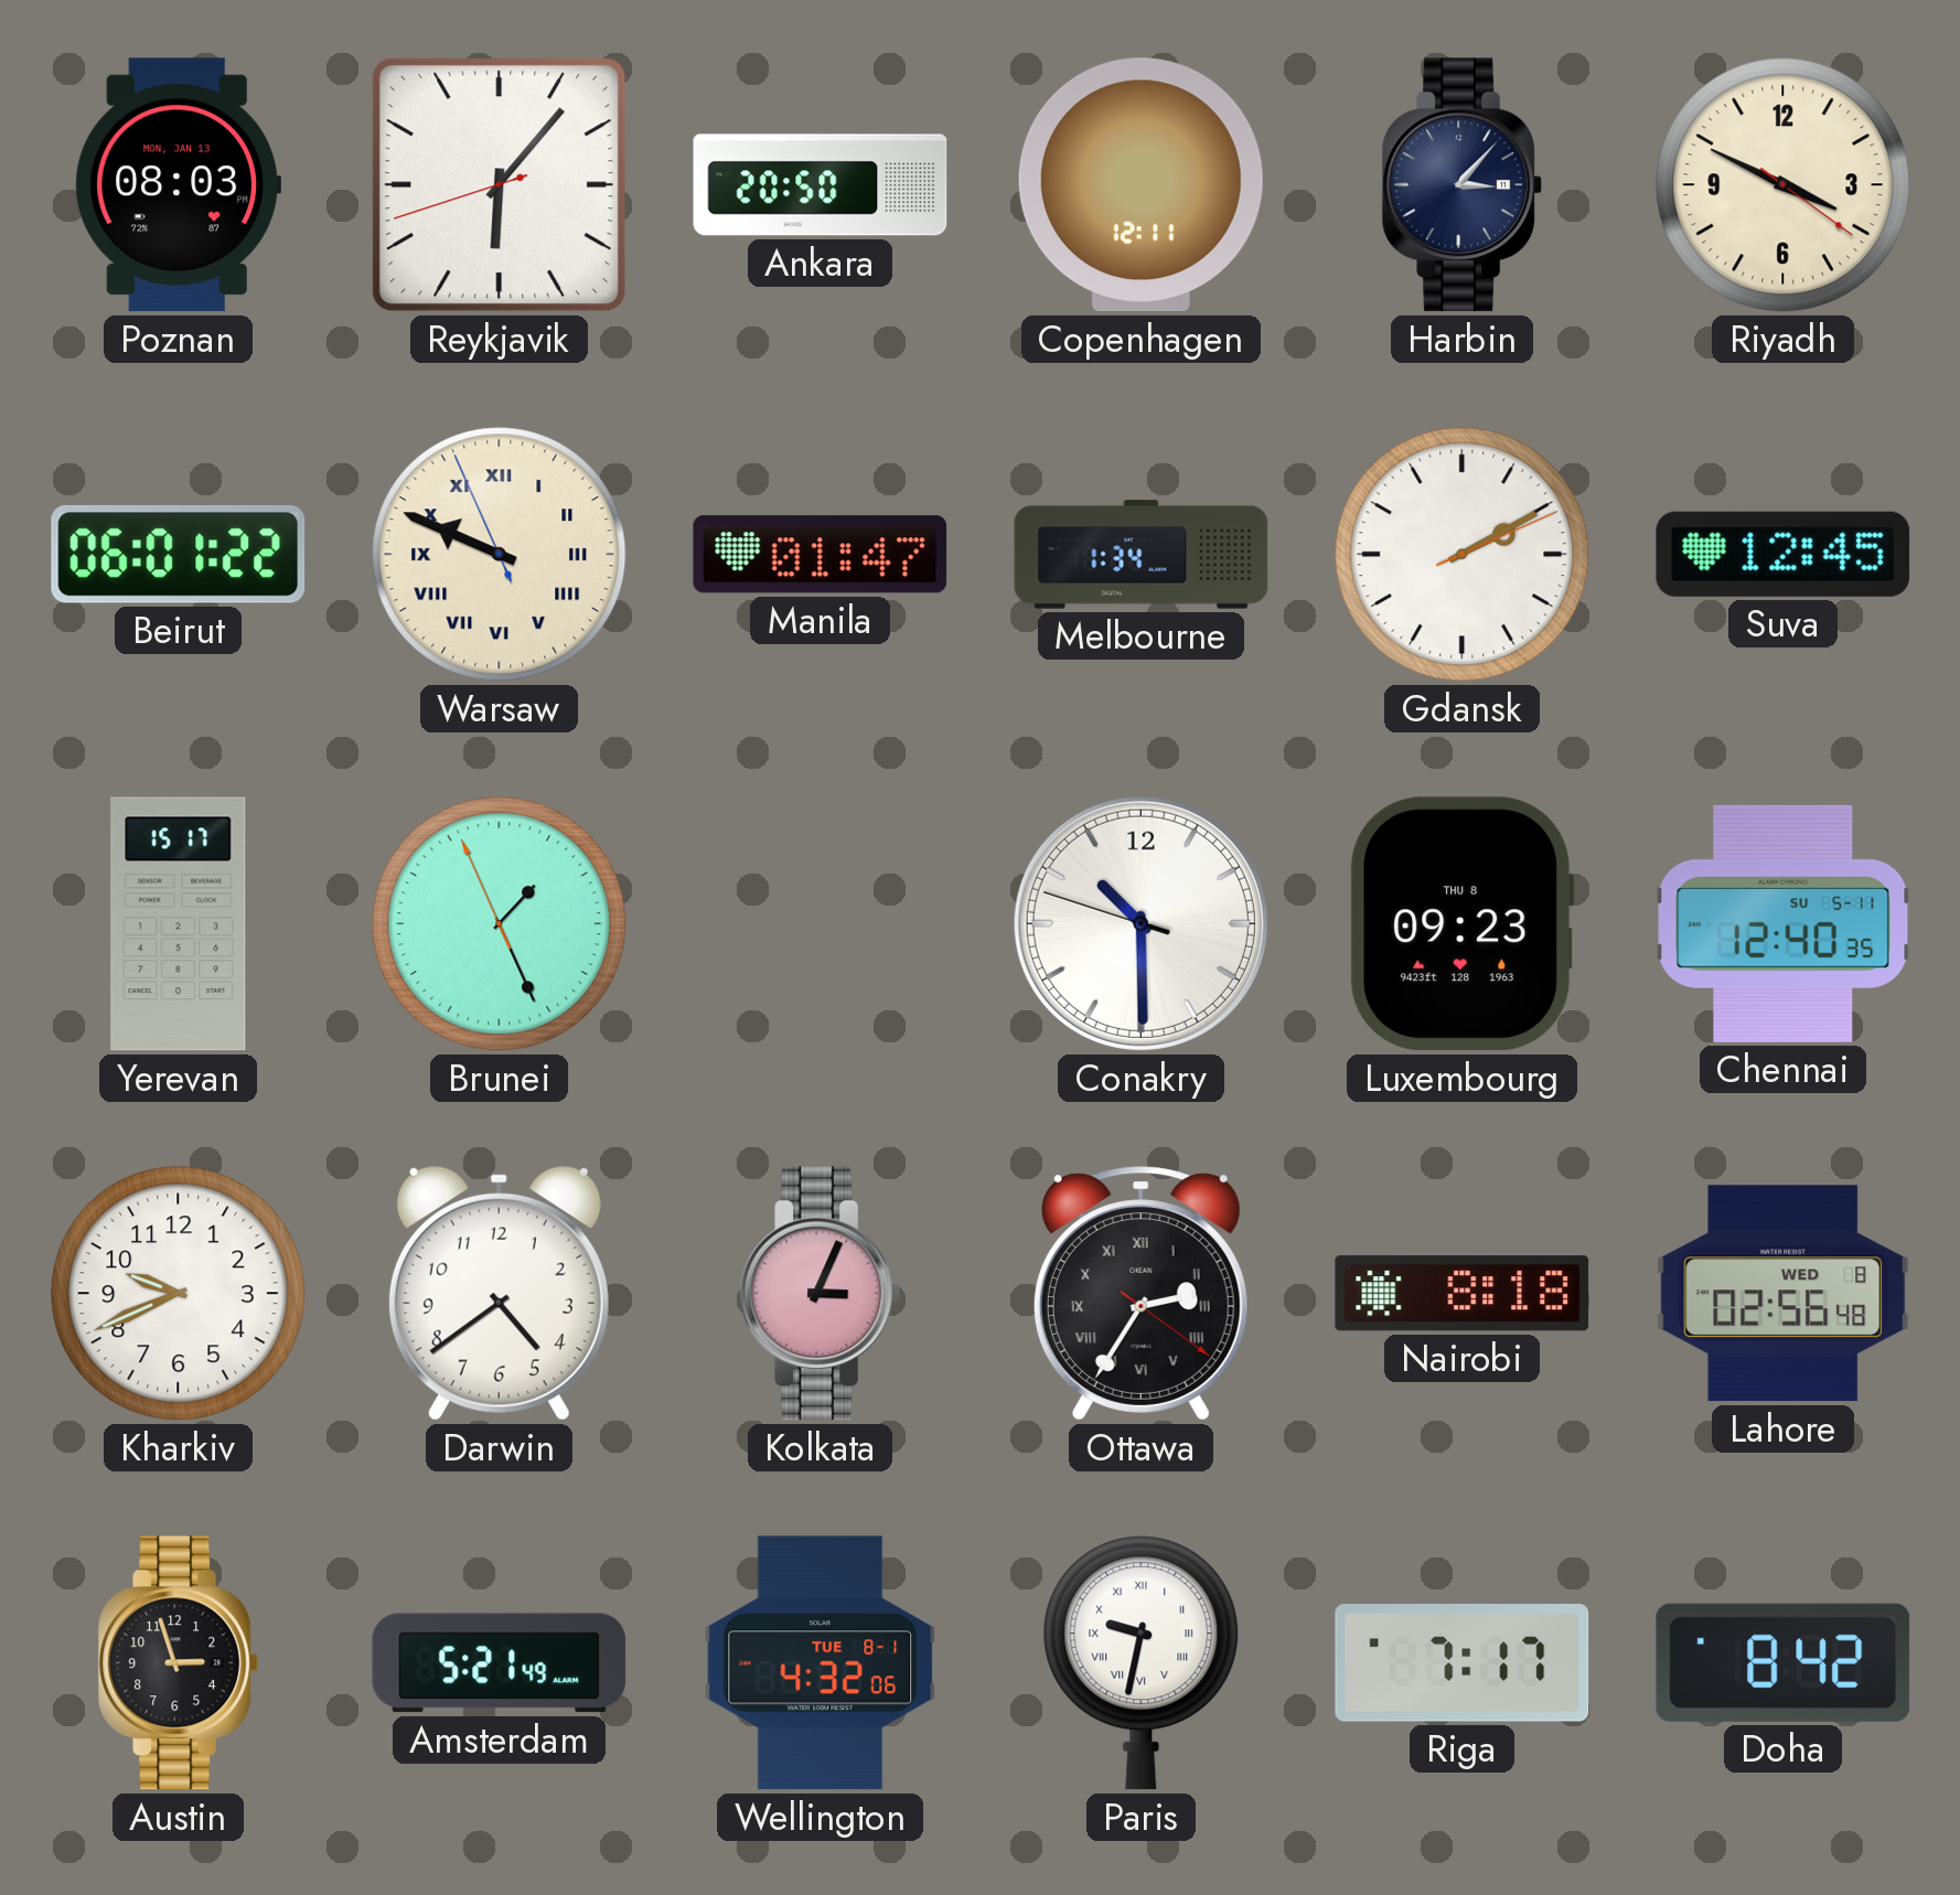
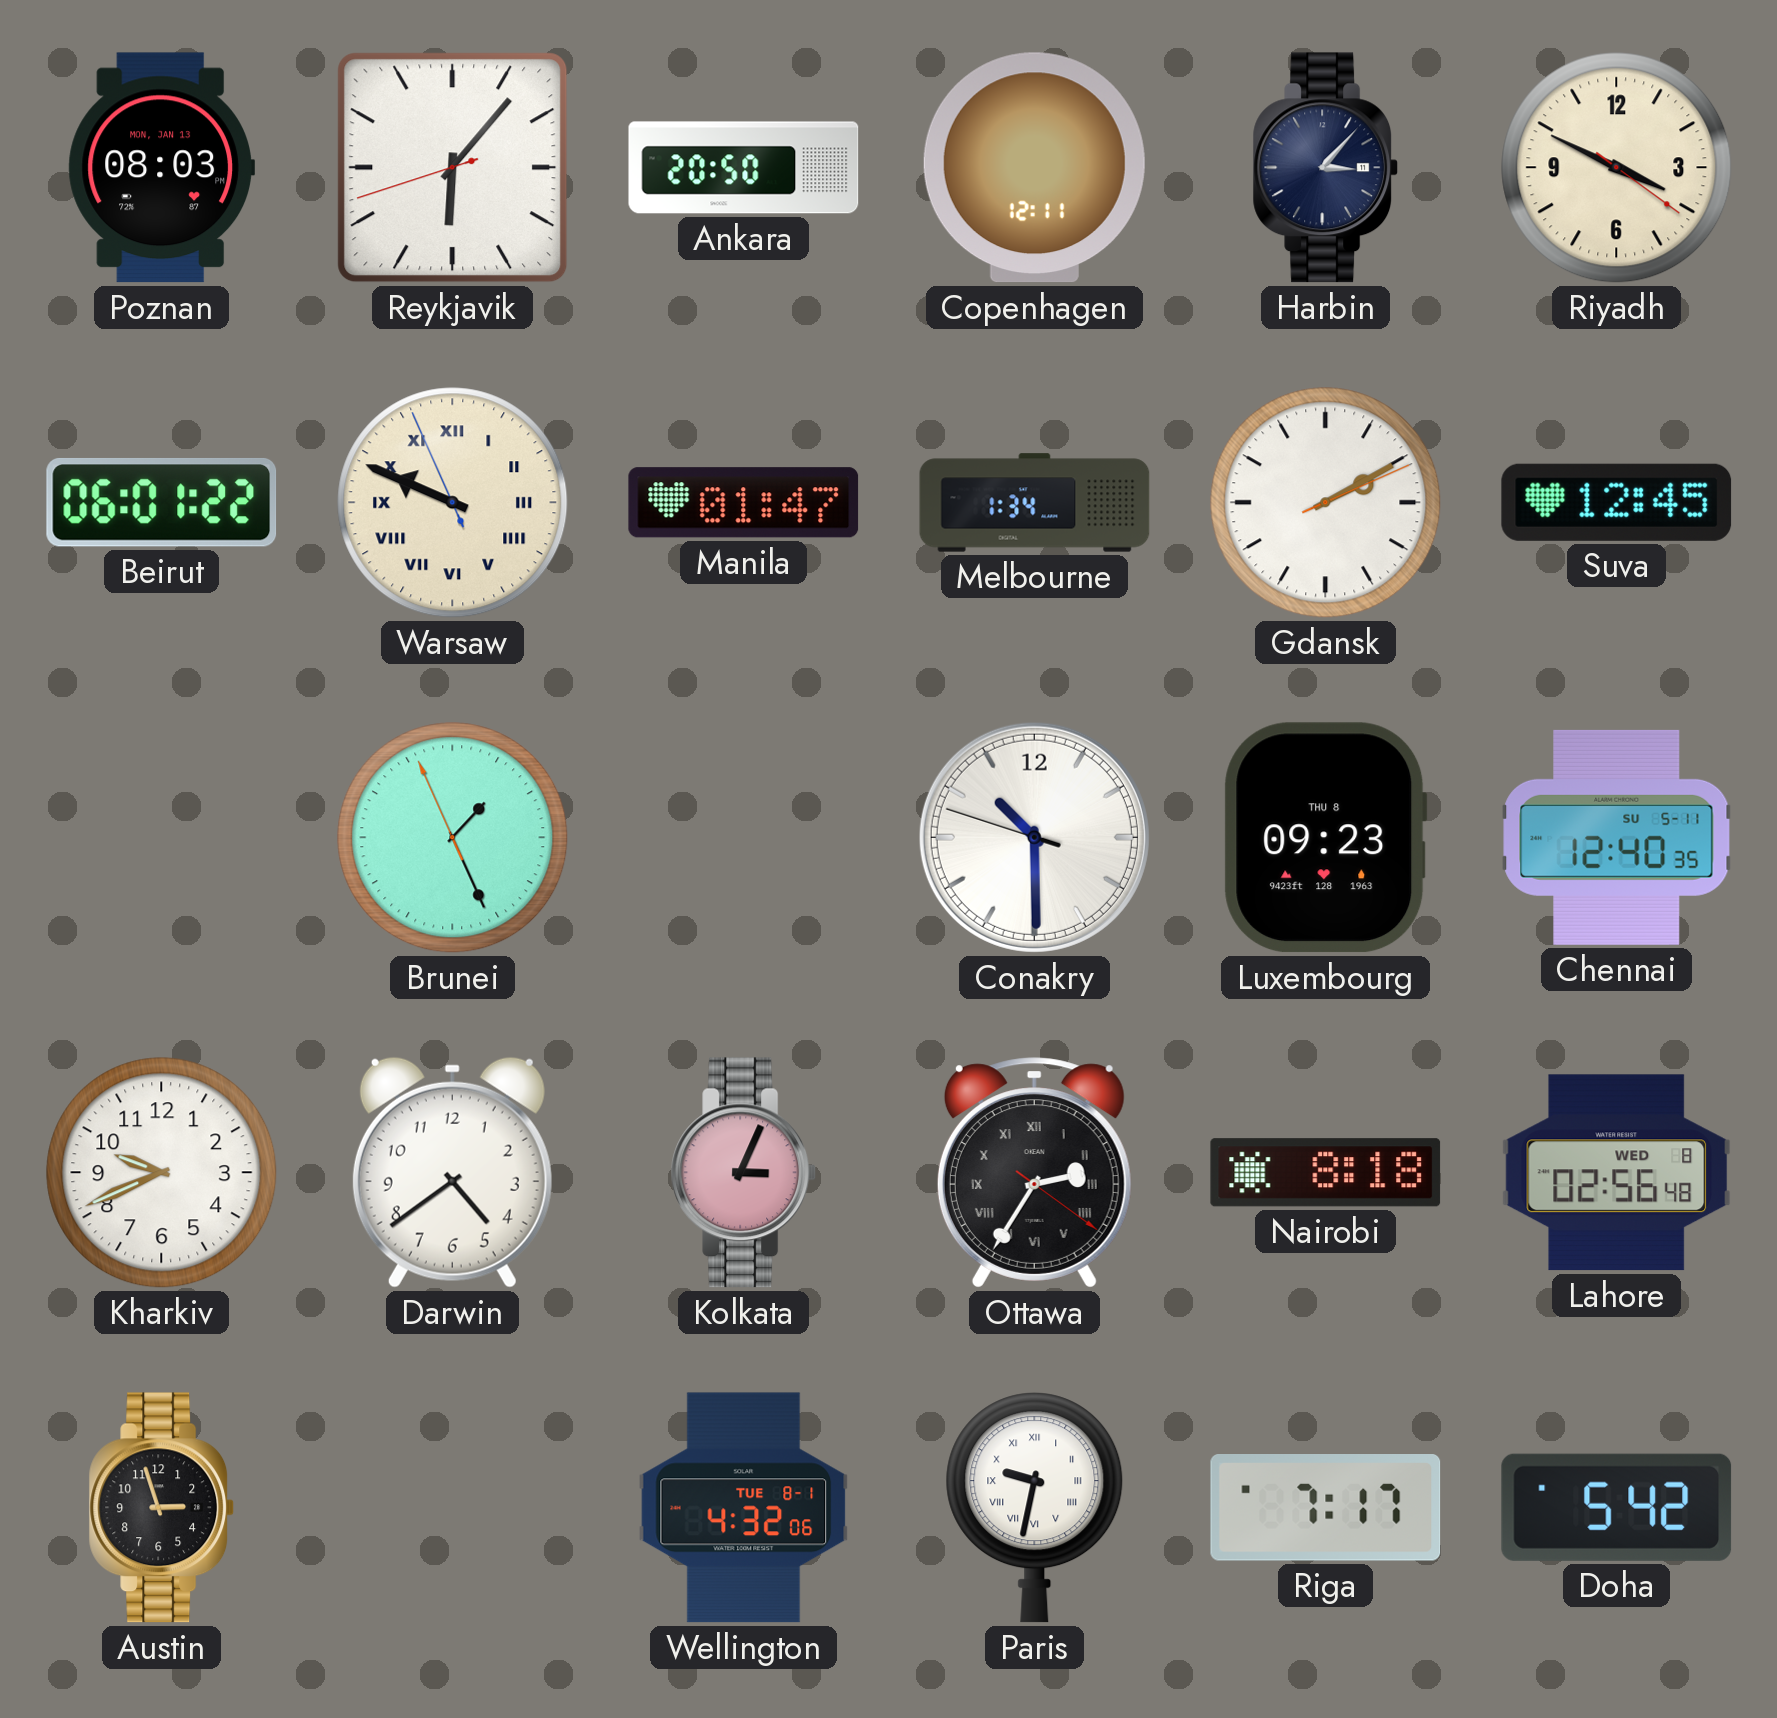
Yerevan: 15:17 -> none (179, 924)
Amsterdam: 5:21 -> none (500, 1663)
Doha: 8:42 -> 5:42 (1617, 1507)
